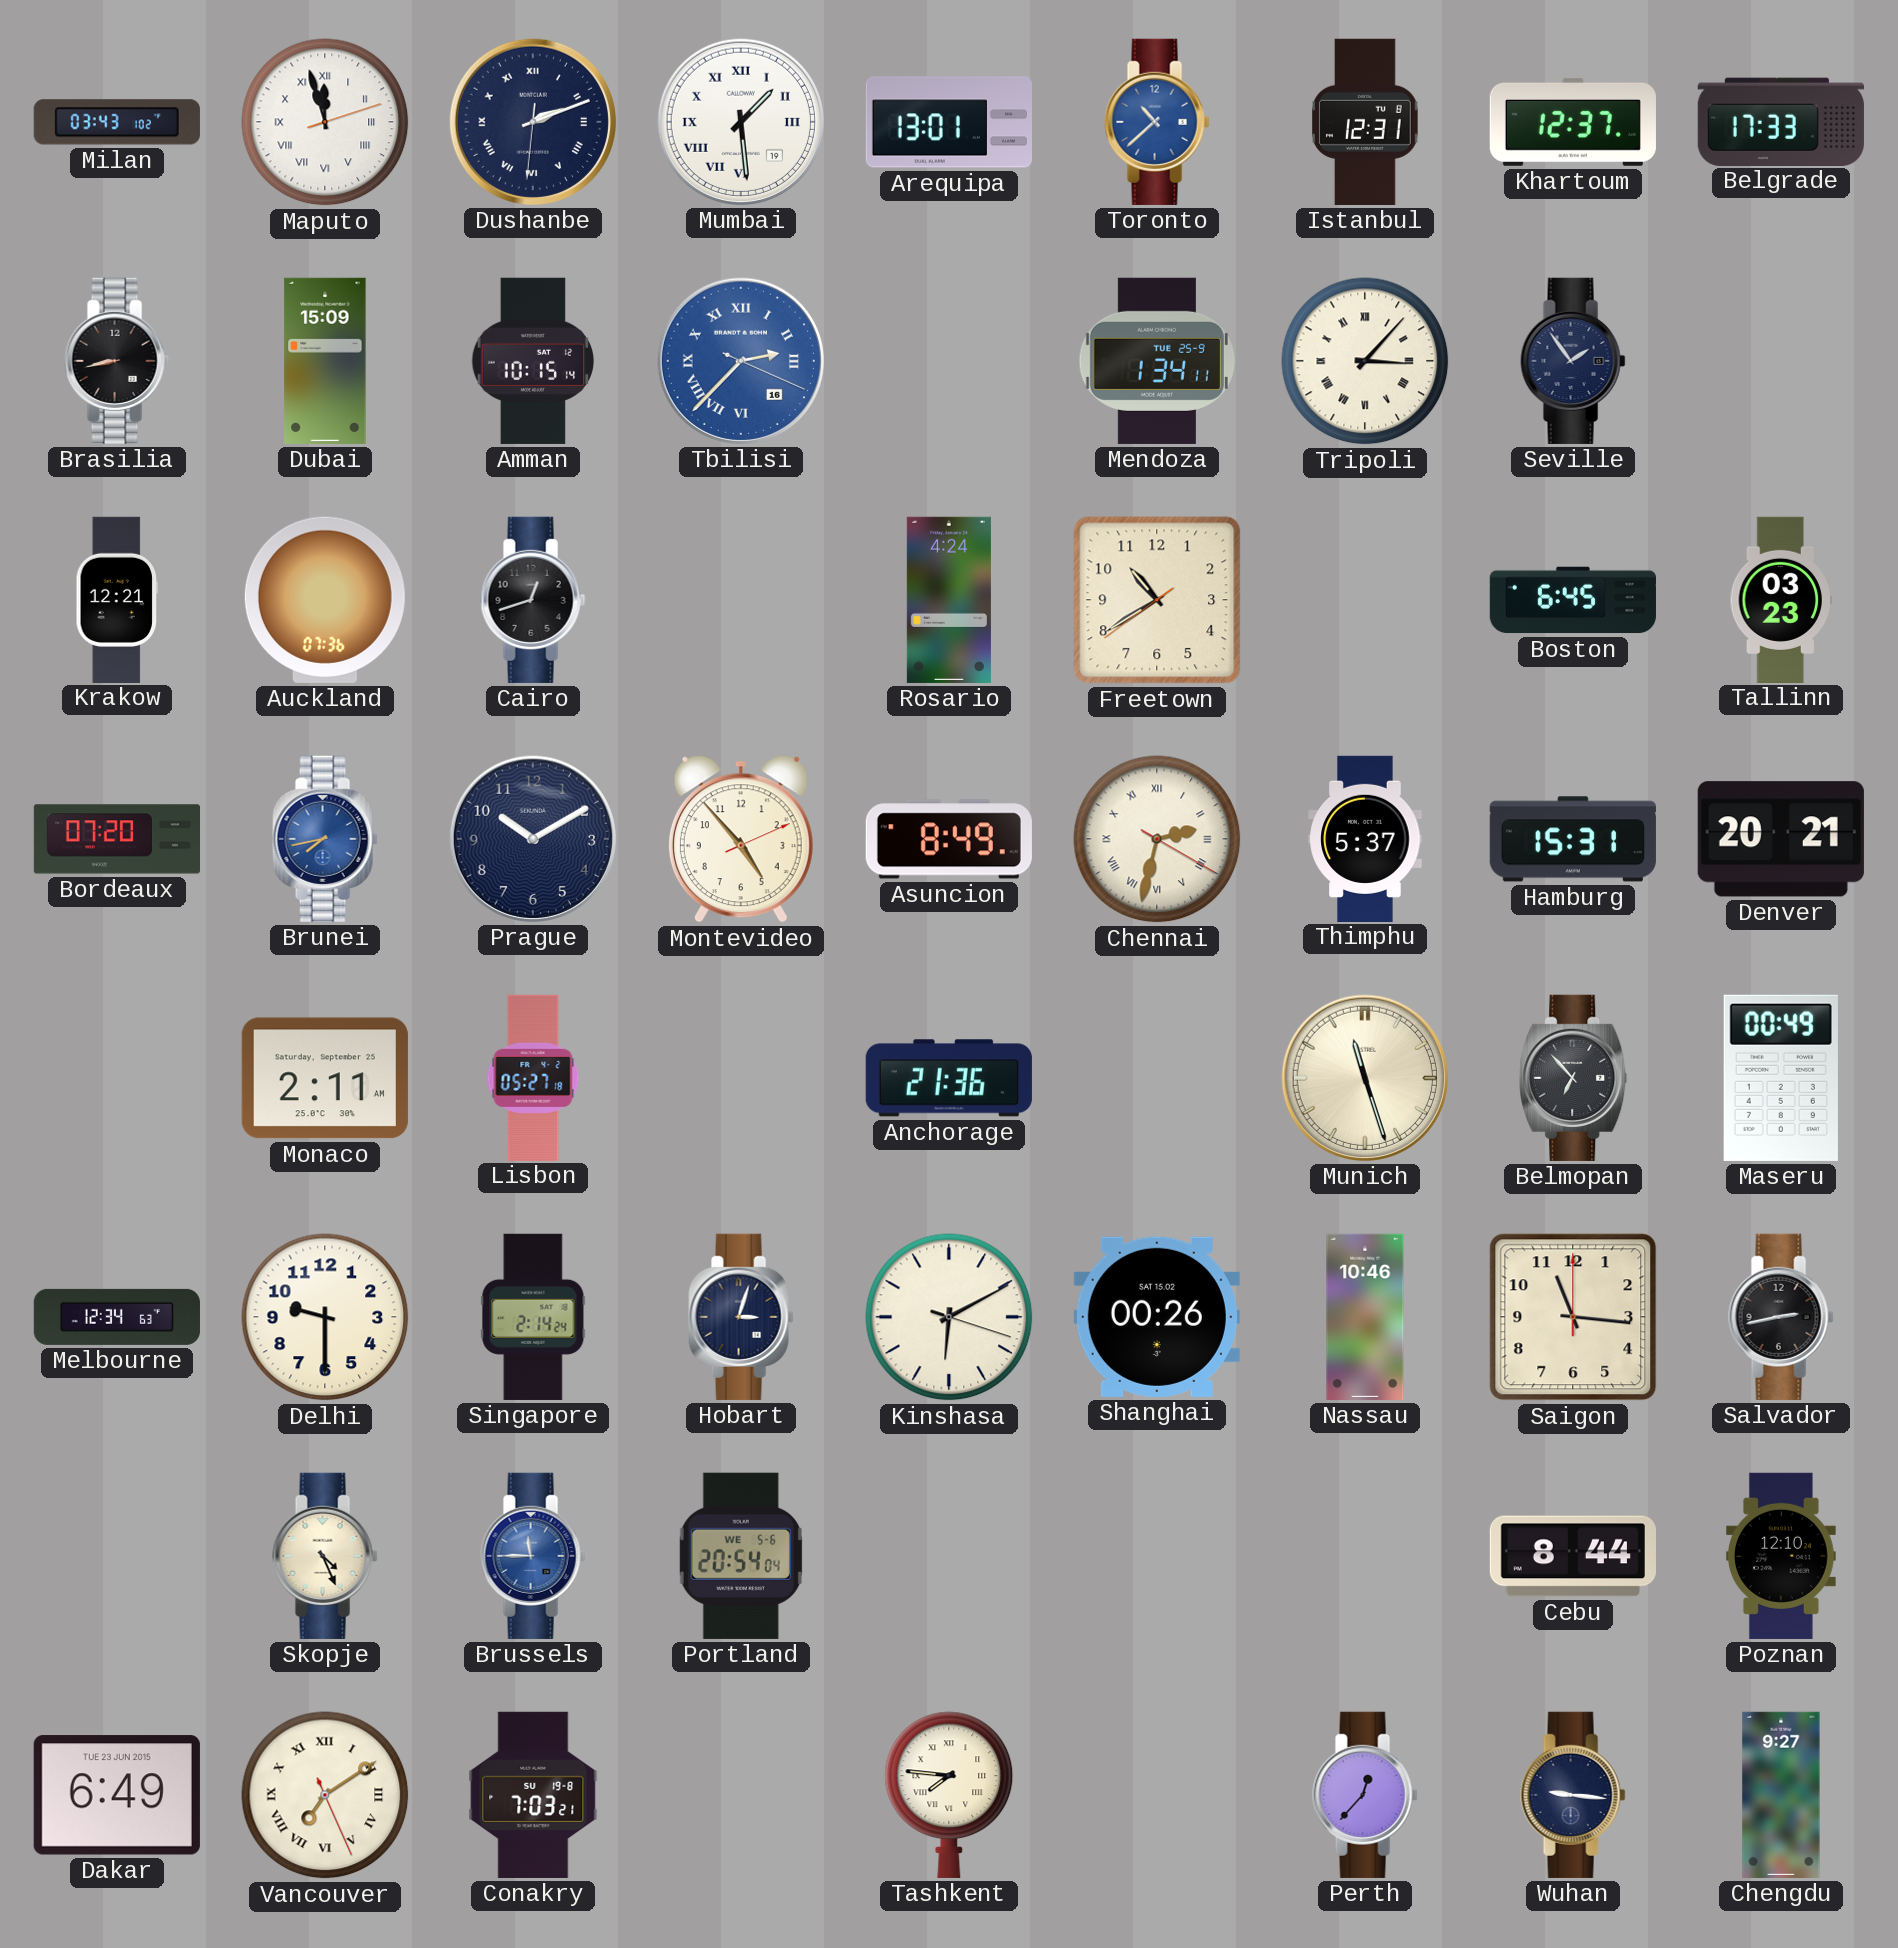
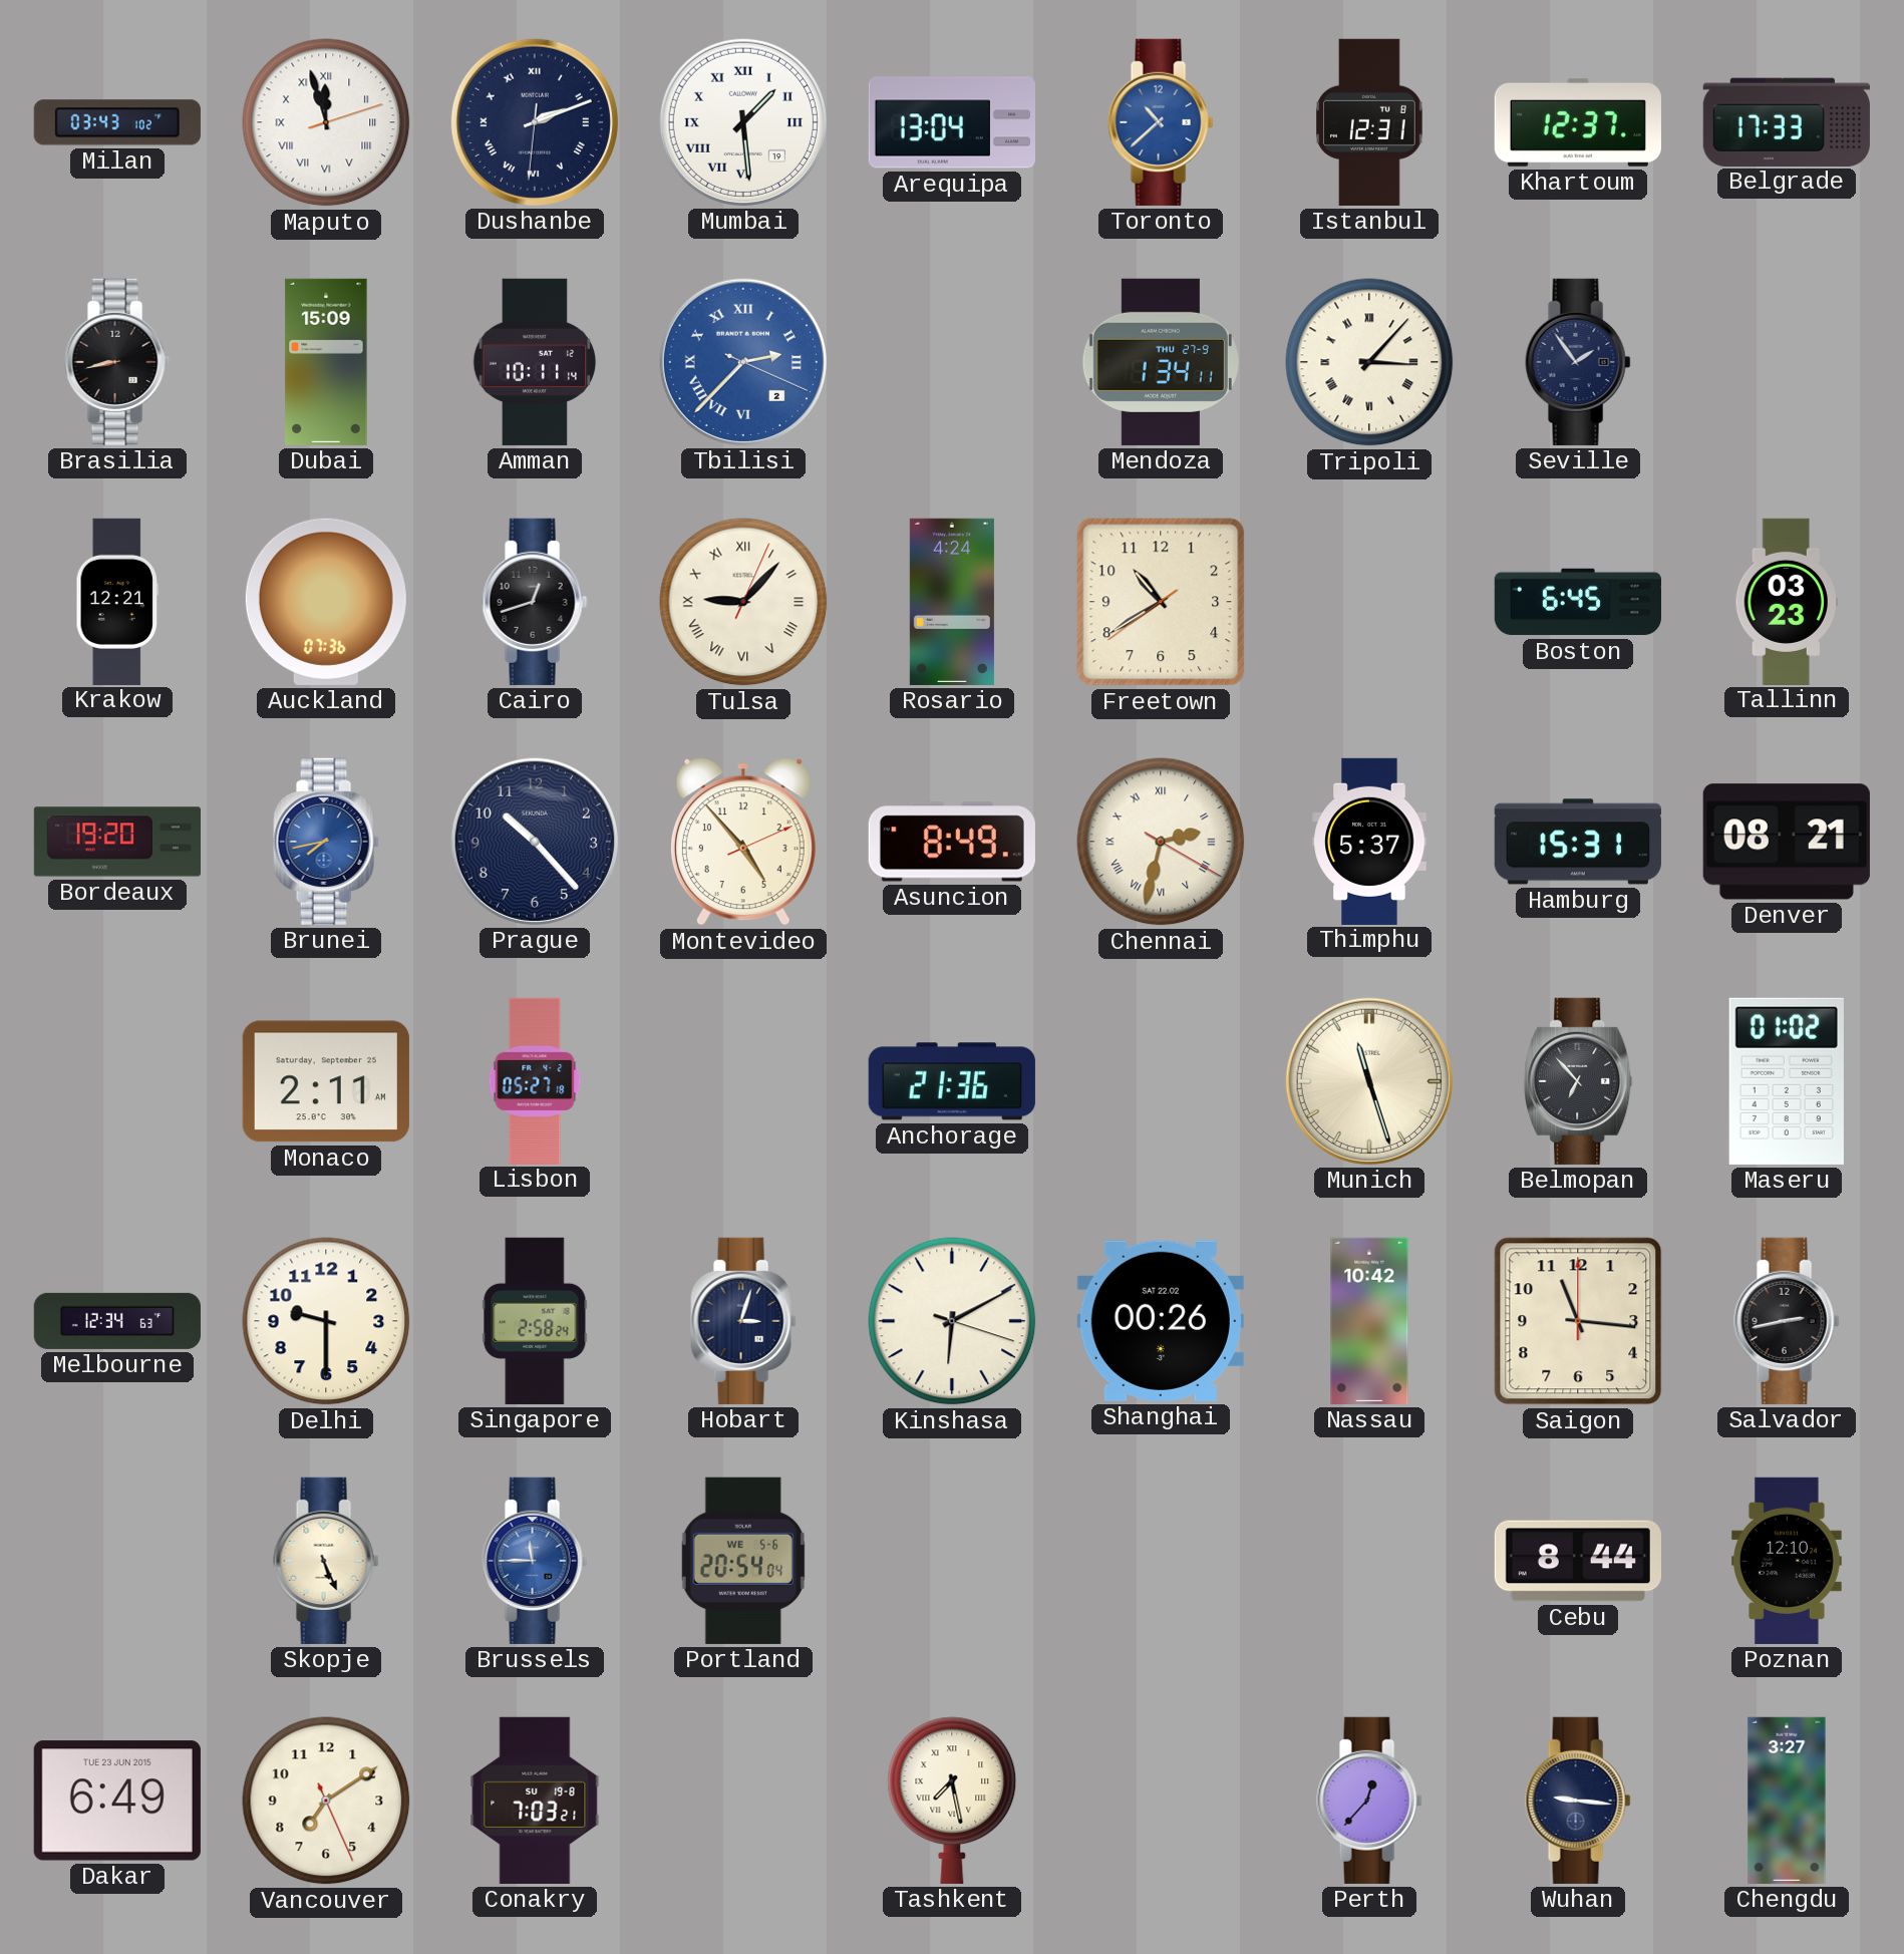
Arequipa: 13:01 -> 13:04 (952, 122)
Amman: 10:15 -> 10:11 (535, 362)
Tbilisi date: 16 -> 2 (743, 362)
Mendoza date: TUE 25-9 -> THU 27-9 (1161, 362)
Tulsa: none -> 9:07 (743, 602)
Bordeaux: 07:20 -> 19:20 (116, 842)
Prague: 10:10 -> 10:23 (535, 842)
Denver: 20:21 -> 08:21 (1787, 842)
Maseru: 00:49 -> 01:02 (1787, 1081)
Singapore: 2:14 -> 2:58 (535, 1321)
Shanghai date: SAT 15.02 -> SAT 22.02 (1161, 1321)
Nassau: 10:46 -> 10:42 (1369, 1321)
Skopje: 4:26 -> 5:26 (326, 1561)
Vancouver numerals: Roman -> Arabic (326, 1801)
Tashkent: 7:46 -> 7:28 (952, 1801)
Chengdu: 9:27 -> 3:27 (1787, 1801)
